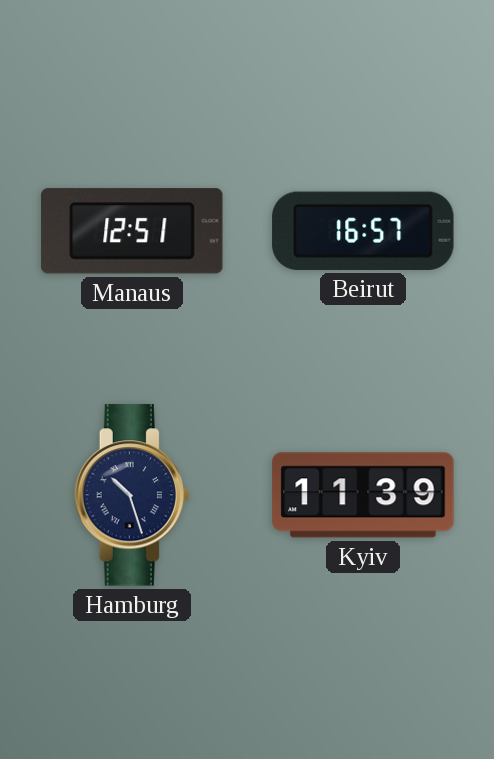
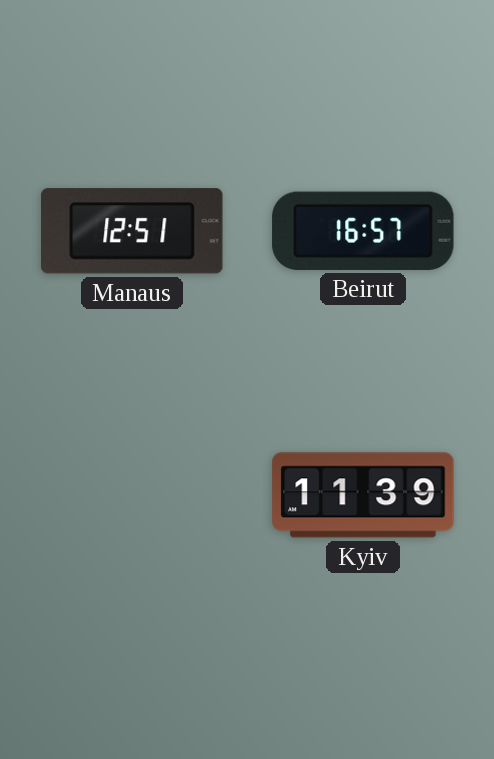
Hamburg: 10:27 -> none (131, 495)
